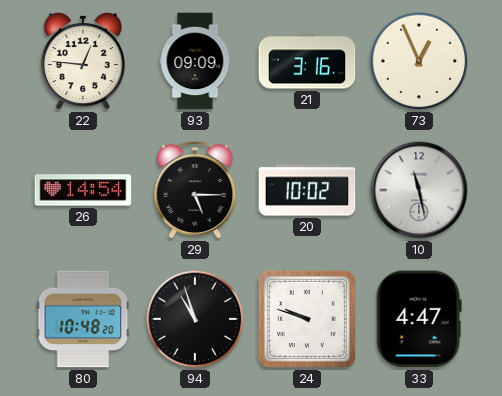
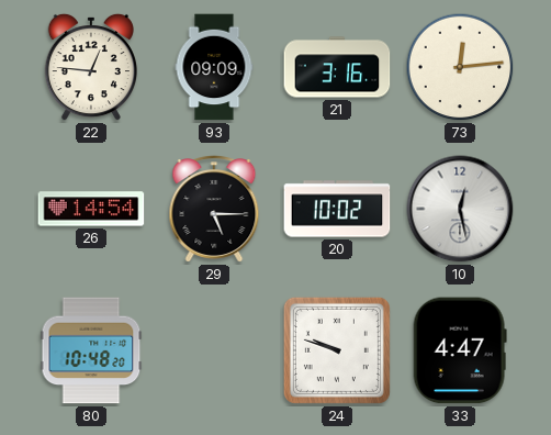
73: 12:56 -> 12:14 (460, 67)
10: 11:28 -> 12:28 (460, 209)
94: 10:57 -> none (195, 319)
